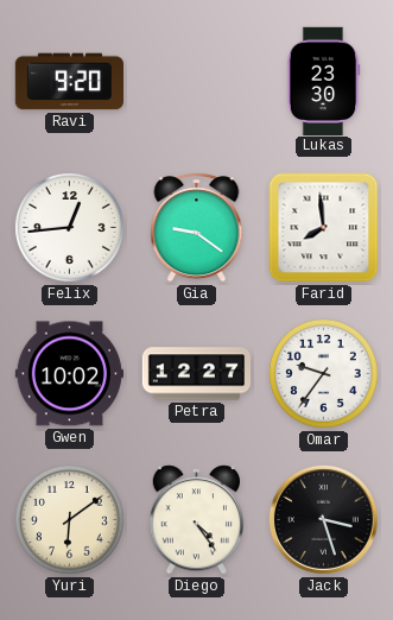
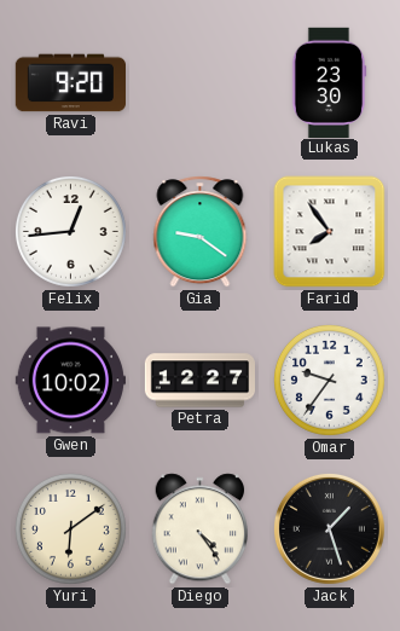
Farid: 7:59 -> 7:54 (330, 232)
Jack: 3:27 -> 1:27 (329, 528)
